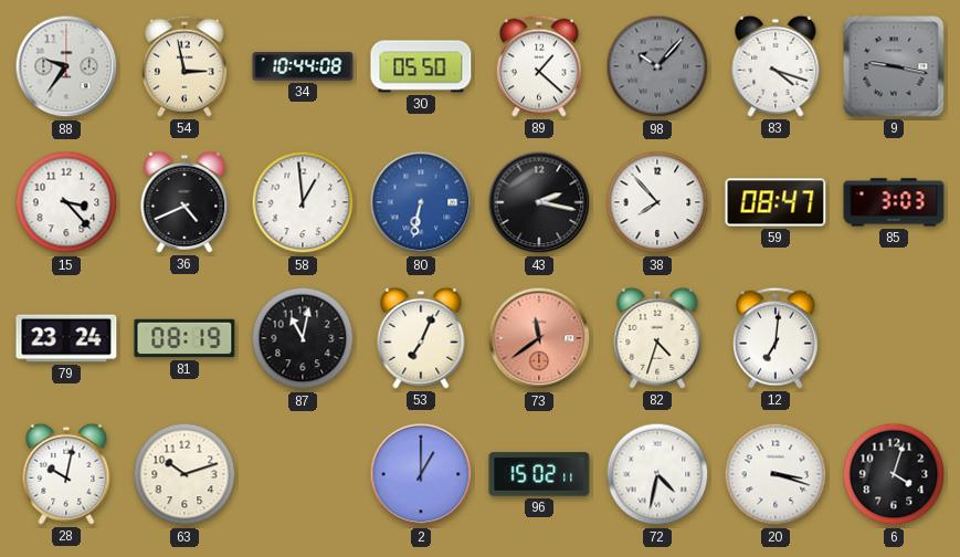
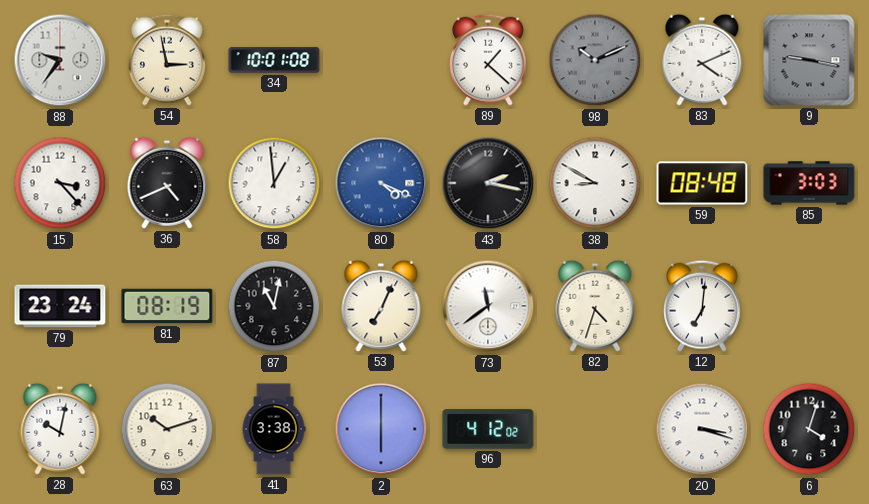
34: 10:44 -> 10:01 (274, 60)
30: 05:50 -> none (421, 66)
98: 10:07 -> 10:11 (595, 60)
83: 4:18 -> 4:11 (702, 60)
80: 6:32 -> 4:19 (381, 183)
38: 7:53 -> 8:50 (595, 183)
59: 08:47 -> 08:48 (702, 183)
73 dial: salmon -> white (488, 306)
41: none -> 3:38 (274, 429)
2: 1:00 -> 6:00 (381, 429)
96: 15:02 -> 4:12 (488, 429)
72: 4:32 -> none (657, 474)
